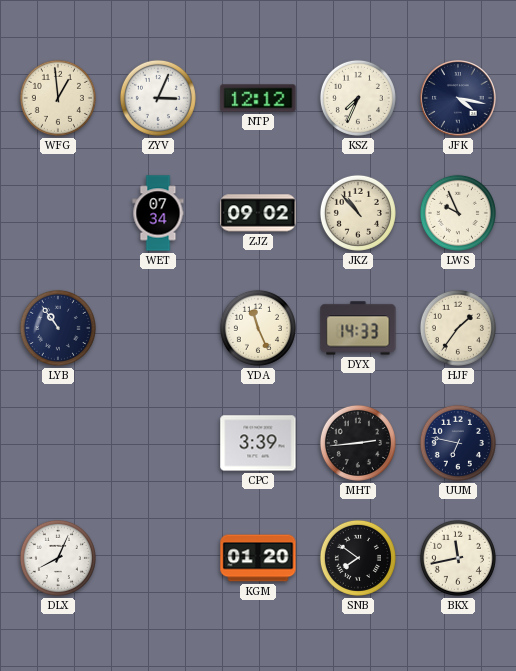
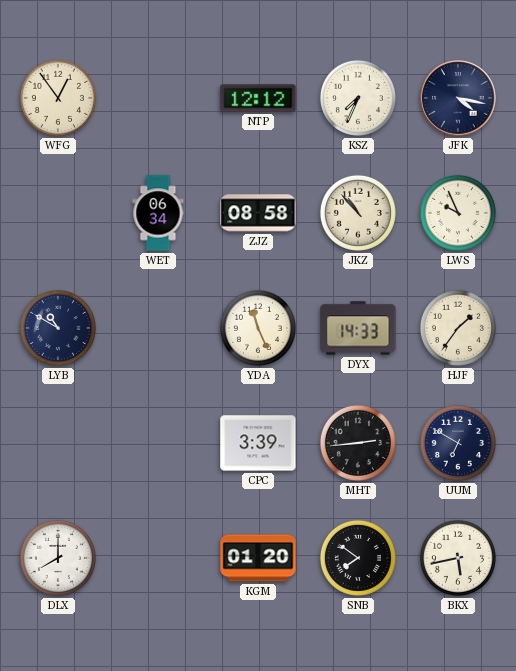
WFG: 12:59 -> 12:54 (58, 98)
ZYV: 3:04 -> none (158, 98)
WET: 07:34 -> 06:34 (158, 213)
ZJZ: 09:02 -> 08:58 (258, 213)
LYB: 10:54 -> 10:50 (58, 328)
UUM: 6:47 -> 6:50 (458, 443)
DLX: 8:04 -> 8:00 (58, 558)
BKX: 11:43 -> 5:43 (458, 558)
